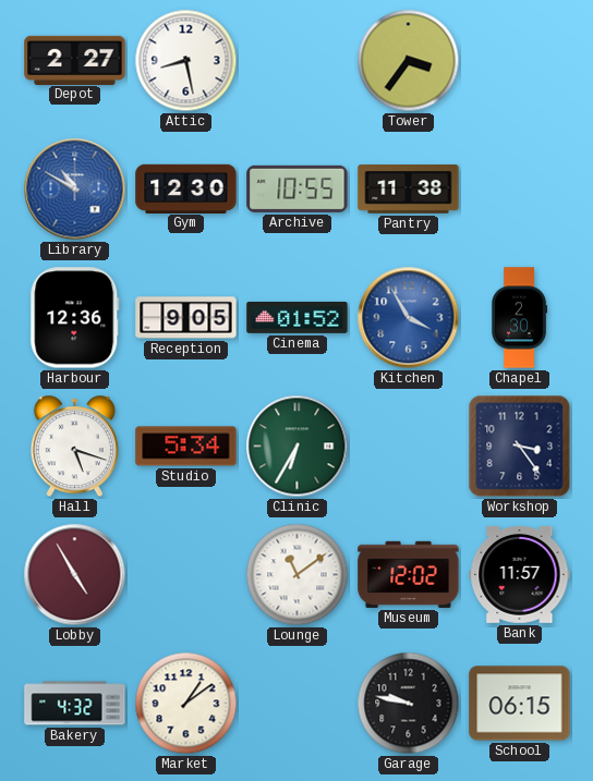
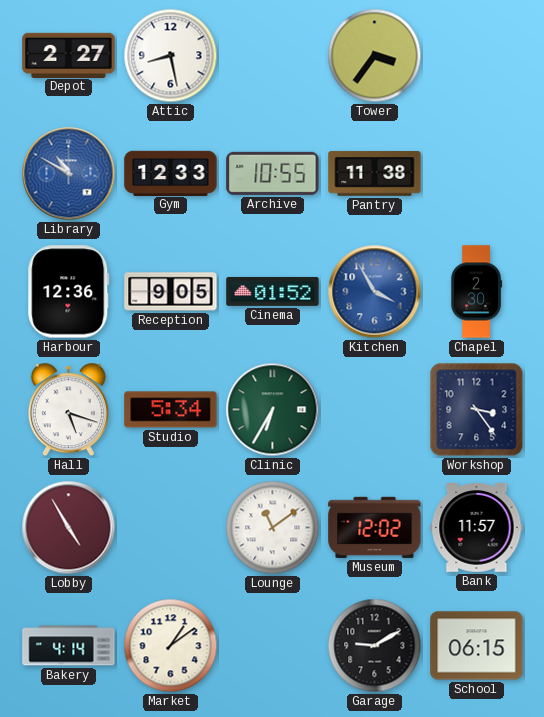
Gym: 12:30 -> 12:33 (171, 173)
Bakery: 4:32 -> 4:14 (69, 646)
Garage: 9:47 -> 9:10 (375, 646)
